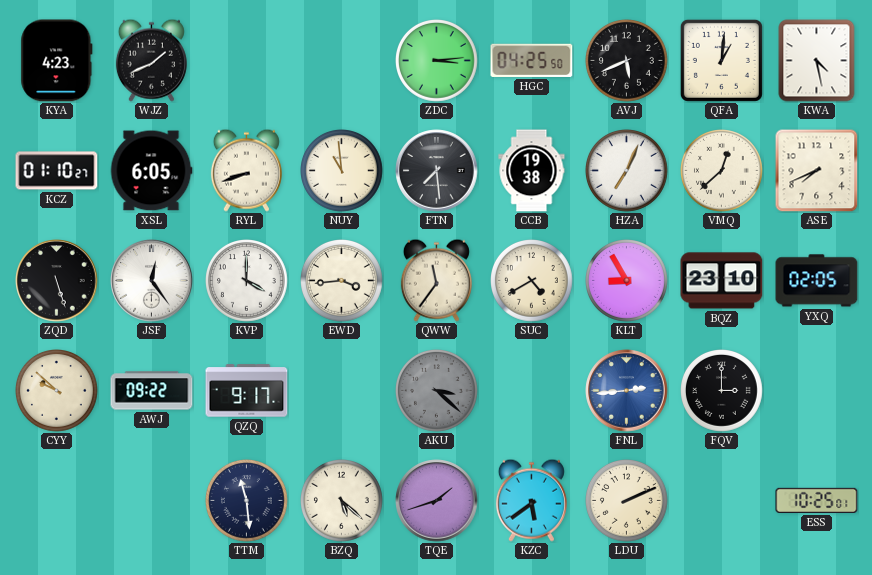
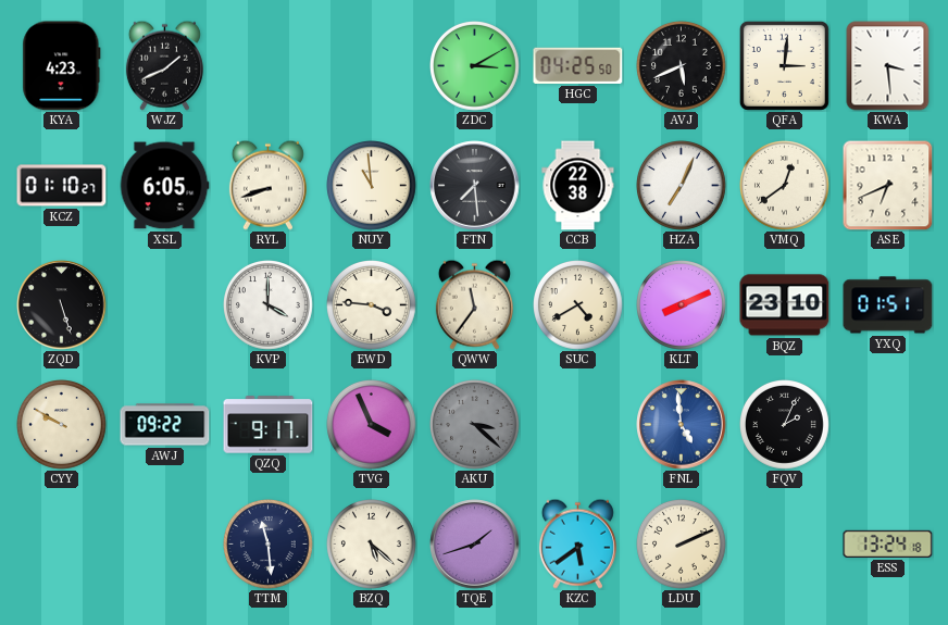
ZDC: 3:14 -> 3:10 (475, 66)
QFA: 1:01 -> 3:01 (784, 65)
KWA: 4:28 -> 3:29 (888, 66)
CCB: 19:38 -> 22:38 (578, 186)
VMQ: 12:38 -> 12:39 (785, 186)
ASE: 7:41 -> 6:41 (887, 185)
JSF: 12:24 -> none (152, 281)
EWD: 3:44 -> 3:46 (372, 305)
KLT: 8:55 -> 8:11 (682, 305)
YXQ: 02:05 -> 01:51 (888, 305)
CYY: 9:52 -> 9:50 (62, 425)
TVG: none -> 3:56 (372, 425)
FNL: 2:44 -> 4:59 (682, 425)
FQV: 3:00 -> 2:04 (785, 425)
ESS: 10:25 -> 13:24 (888, 543)
